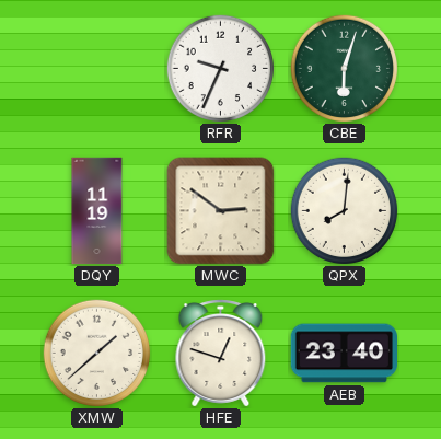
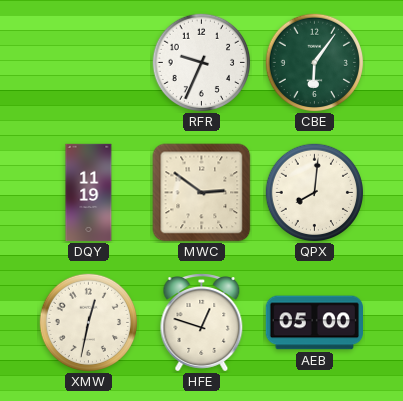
CBE: 6:03 -> 6:06 (315, 63)
XMW: 1:38 -> 12:32 (89, 323)
AEB: 23:40 -> 05:00 (314, 323)
